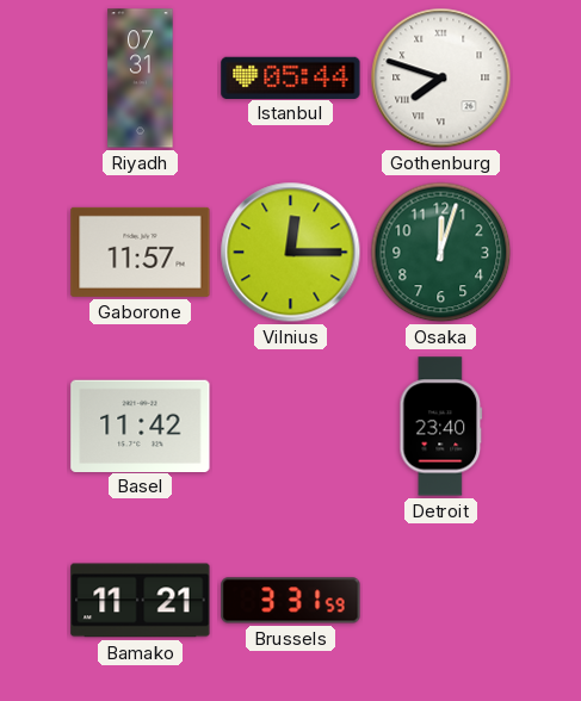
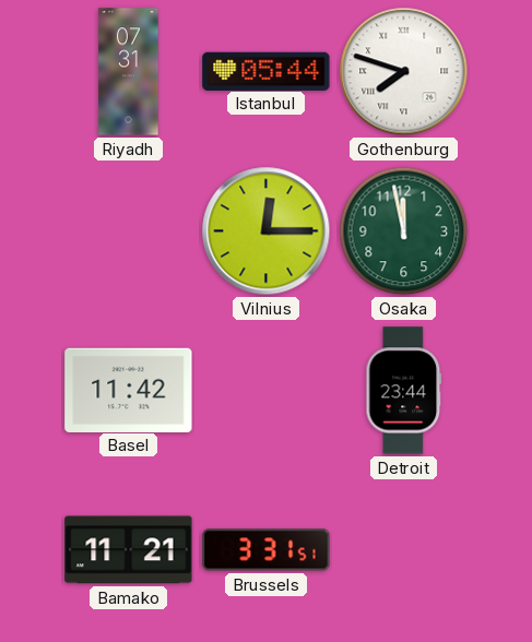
Gaborone: 11:57 -> none (141, 252)
Osaka: 12:03 -> 11:58 (404, 231)
Detroit: 23:40 -> 23:44 (404, 391)
Brussels: 3:31:59 -> 3:31:51 (267, 550)
